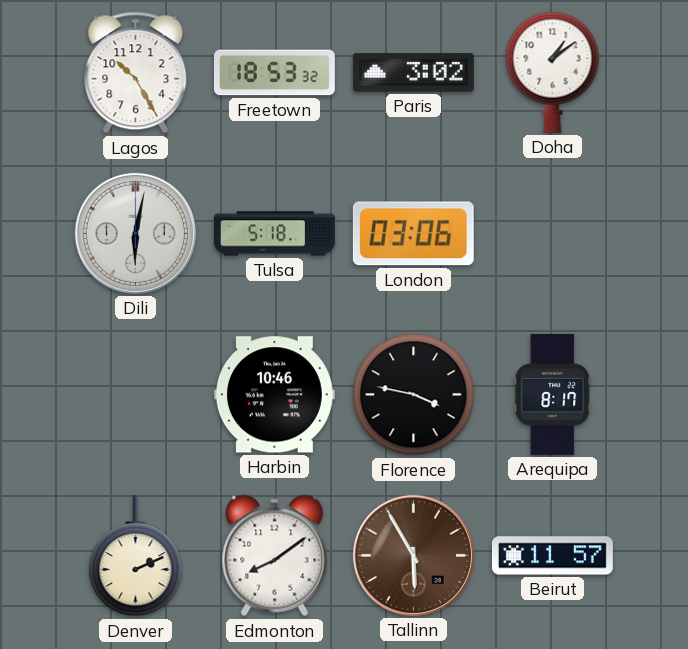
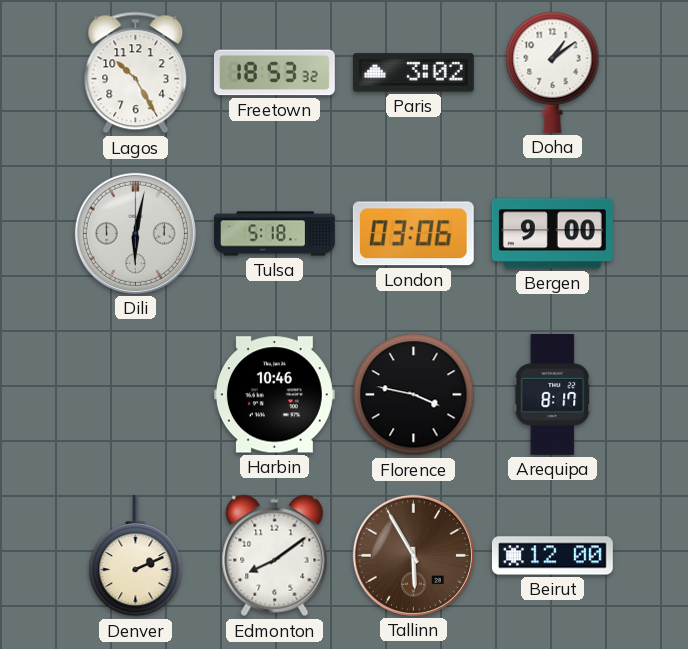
Bergen: none -> 9:00 (552, 234)
Beirut: 11:57 -> 12:00 (552, 556)
